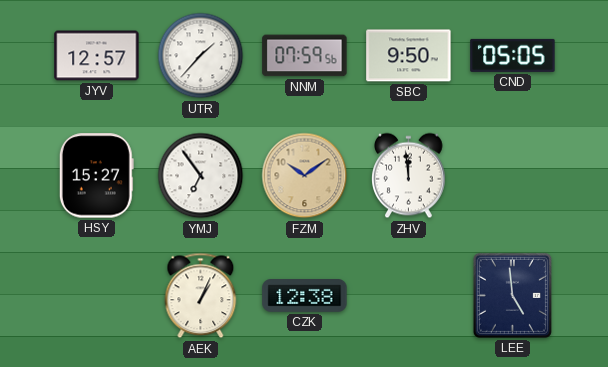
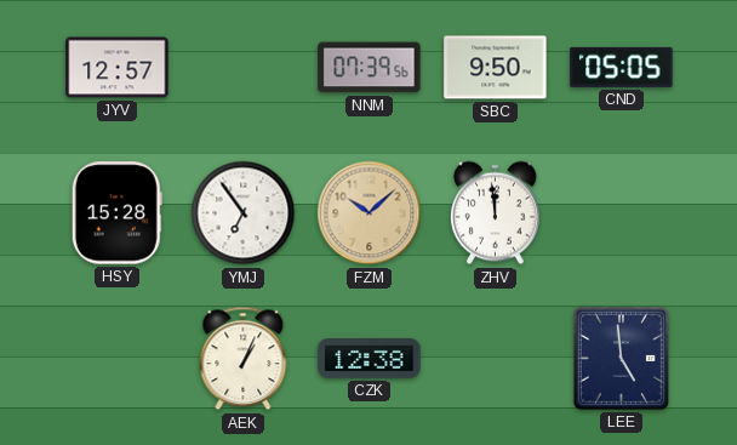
UTR: 1:37 -> none (201, 56)
NNM: 07:59 -> 07:39 (370, 68)
HSY: 15:27 -> 15:28 (116, 213)
FZM: 10:09 -> 10:08 (370, 213)
